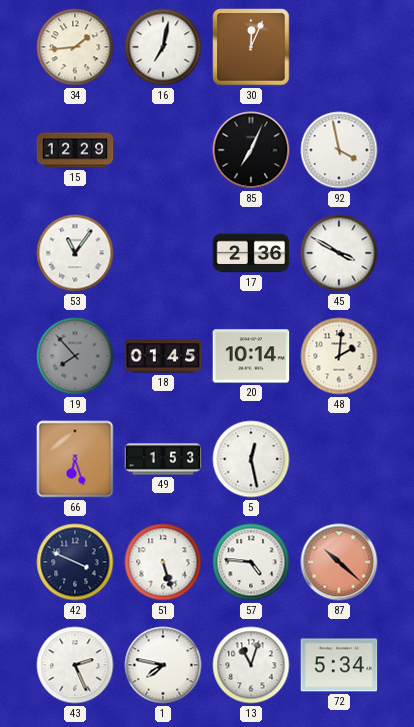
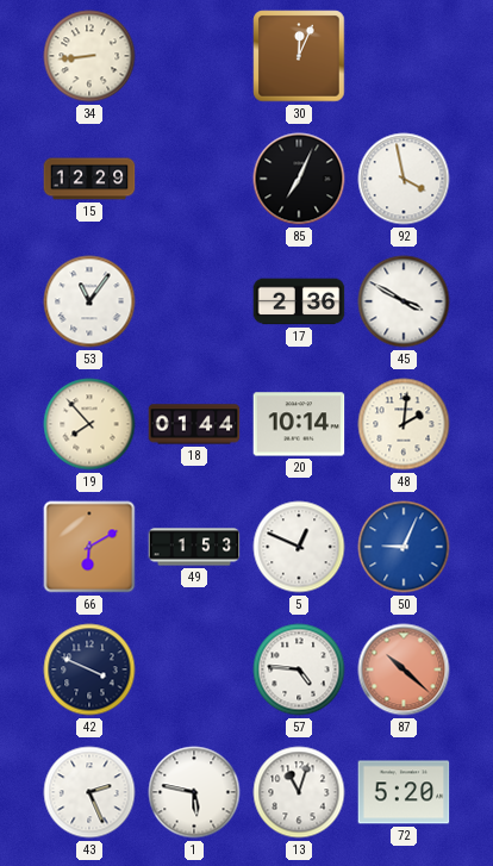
34: 1:44 -> 8:44 (89, 56)
16: 7:02 -> none (163, 47)
19 dial: grey -> cream (89, 424)
18: 01:45 -> 01:44 (194, 424)
66: 6:27 -> 6:10 (89, 547)
5: 12:28 -> 12:49 (299, 547)
50: none -> 9:04 (404, 547)
51: 5:27 -> none (163, 562)
1: 7:47 -> 5:47 (194, 792)
72: 5:34 -> 5:20 (404, 792)
